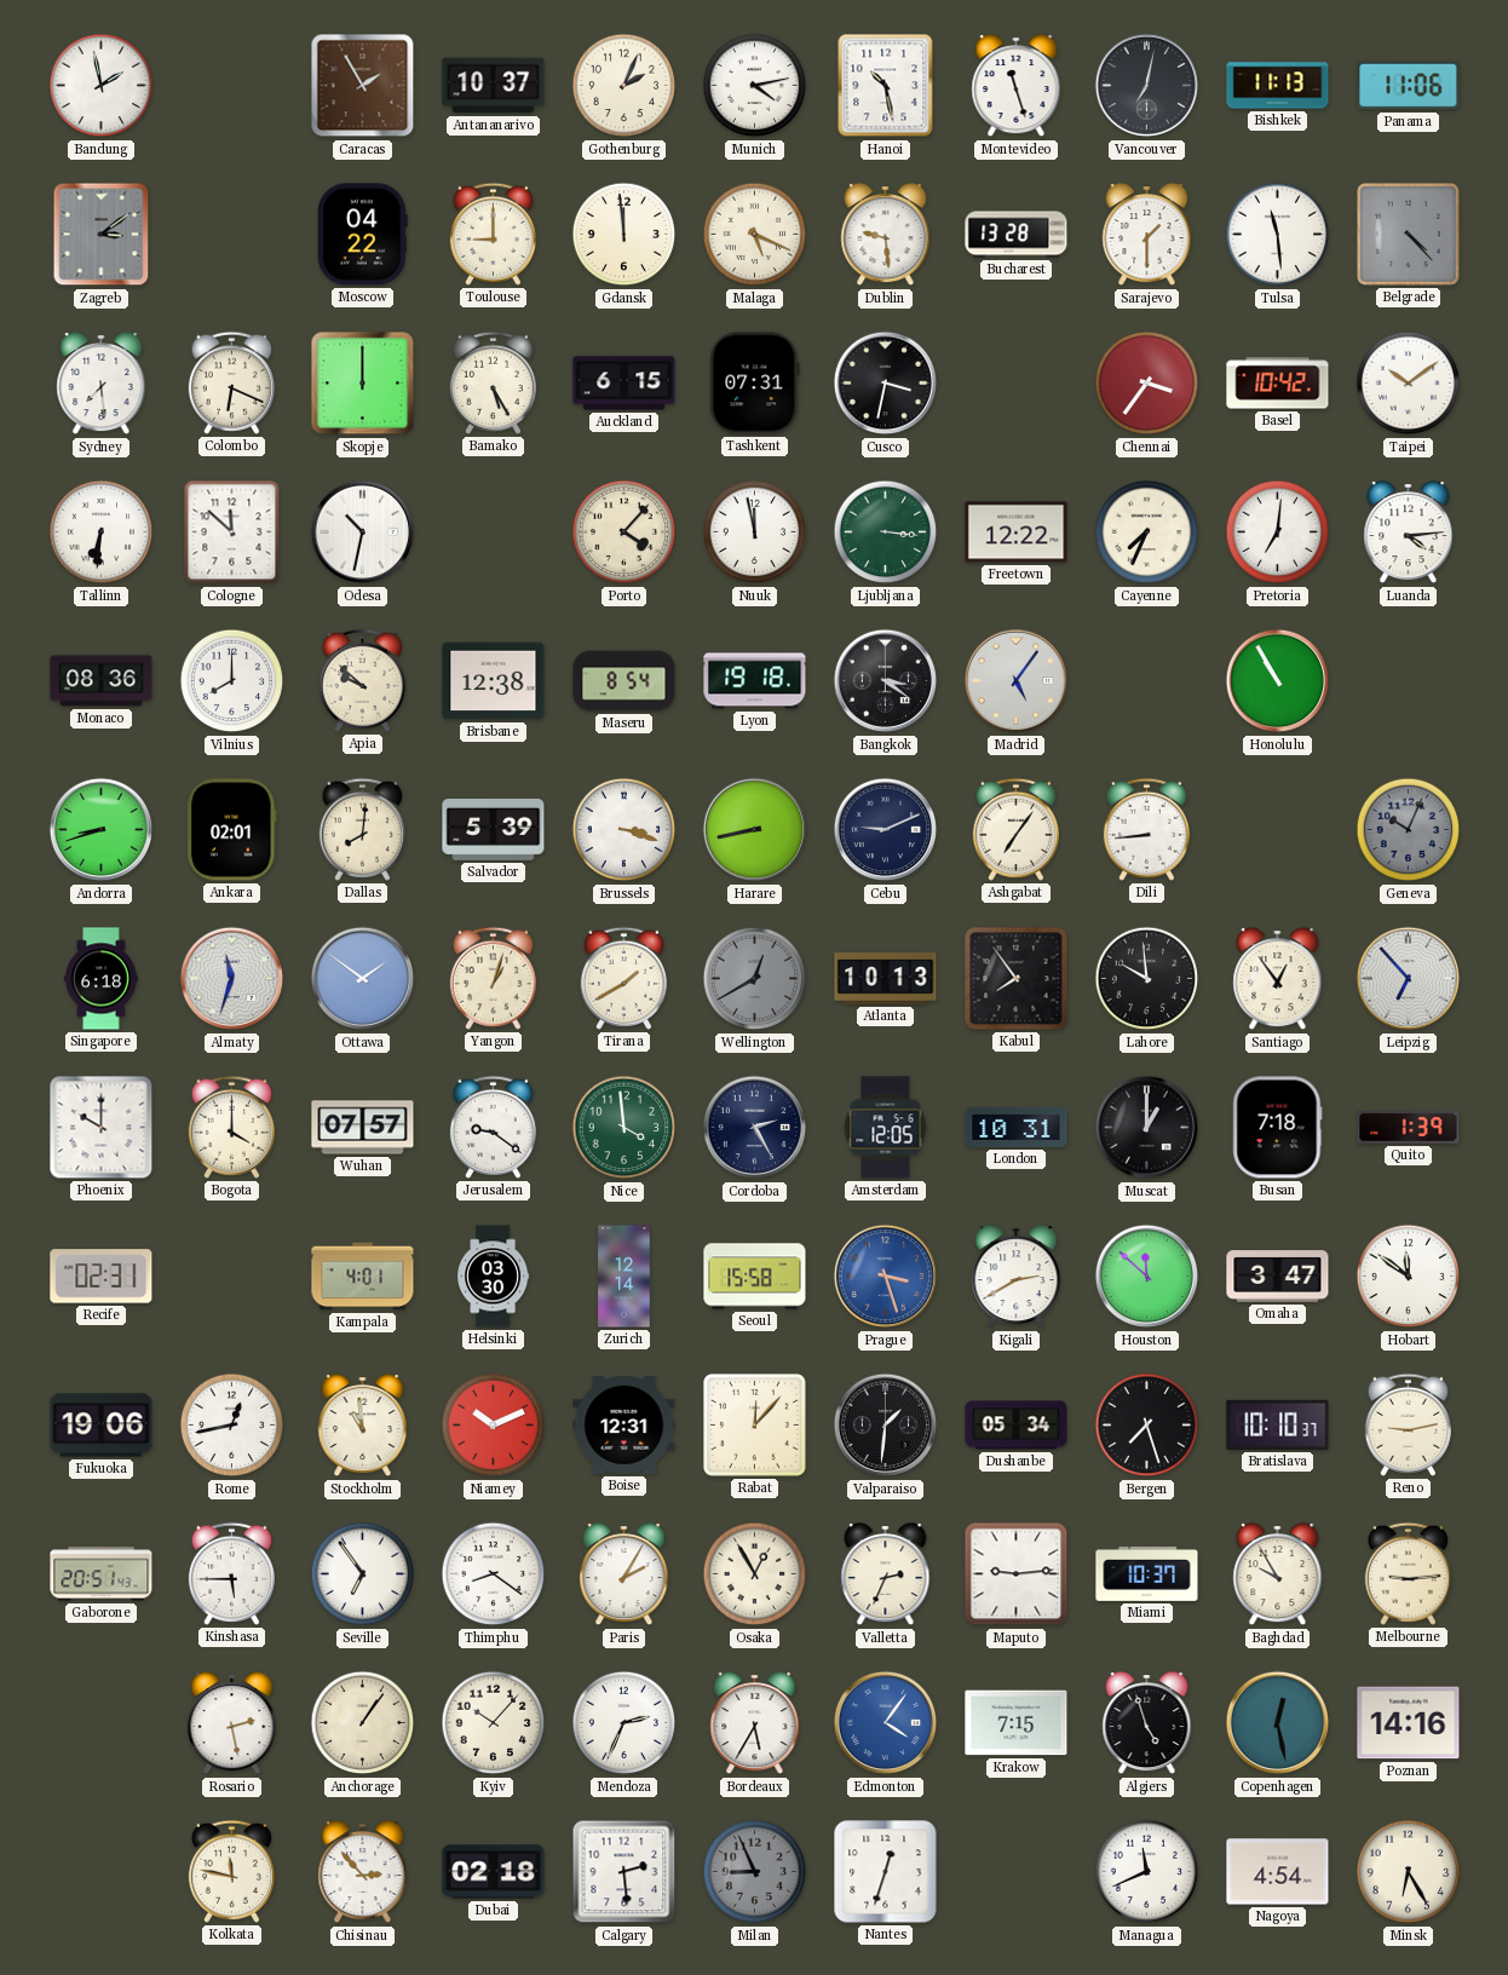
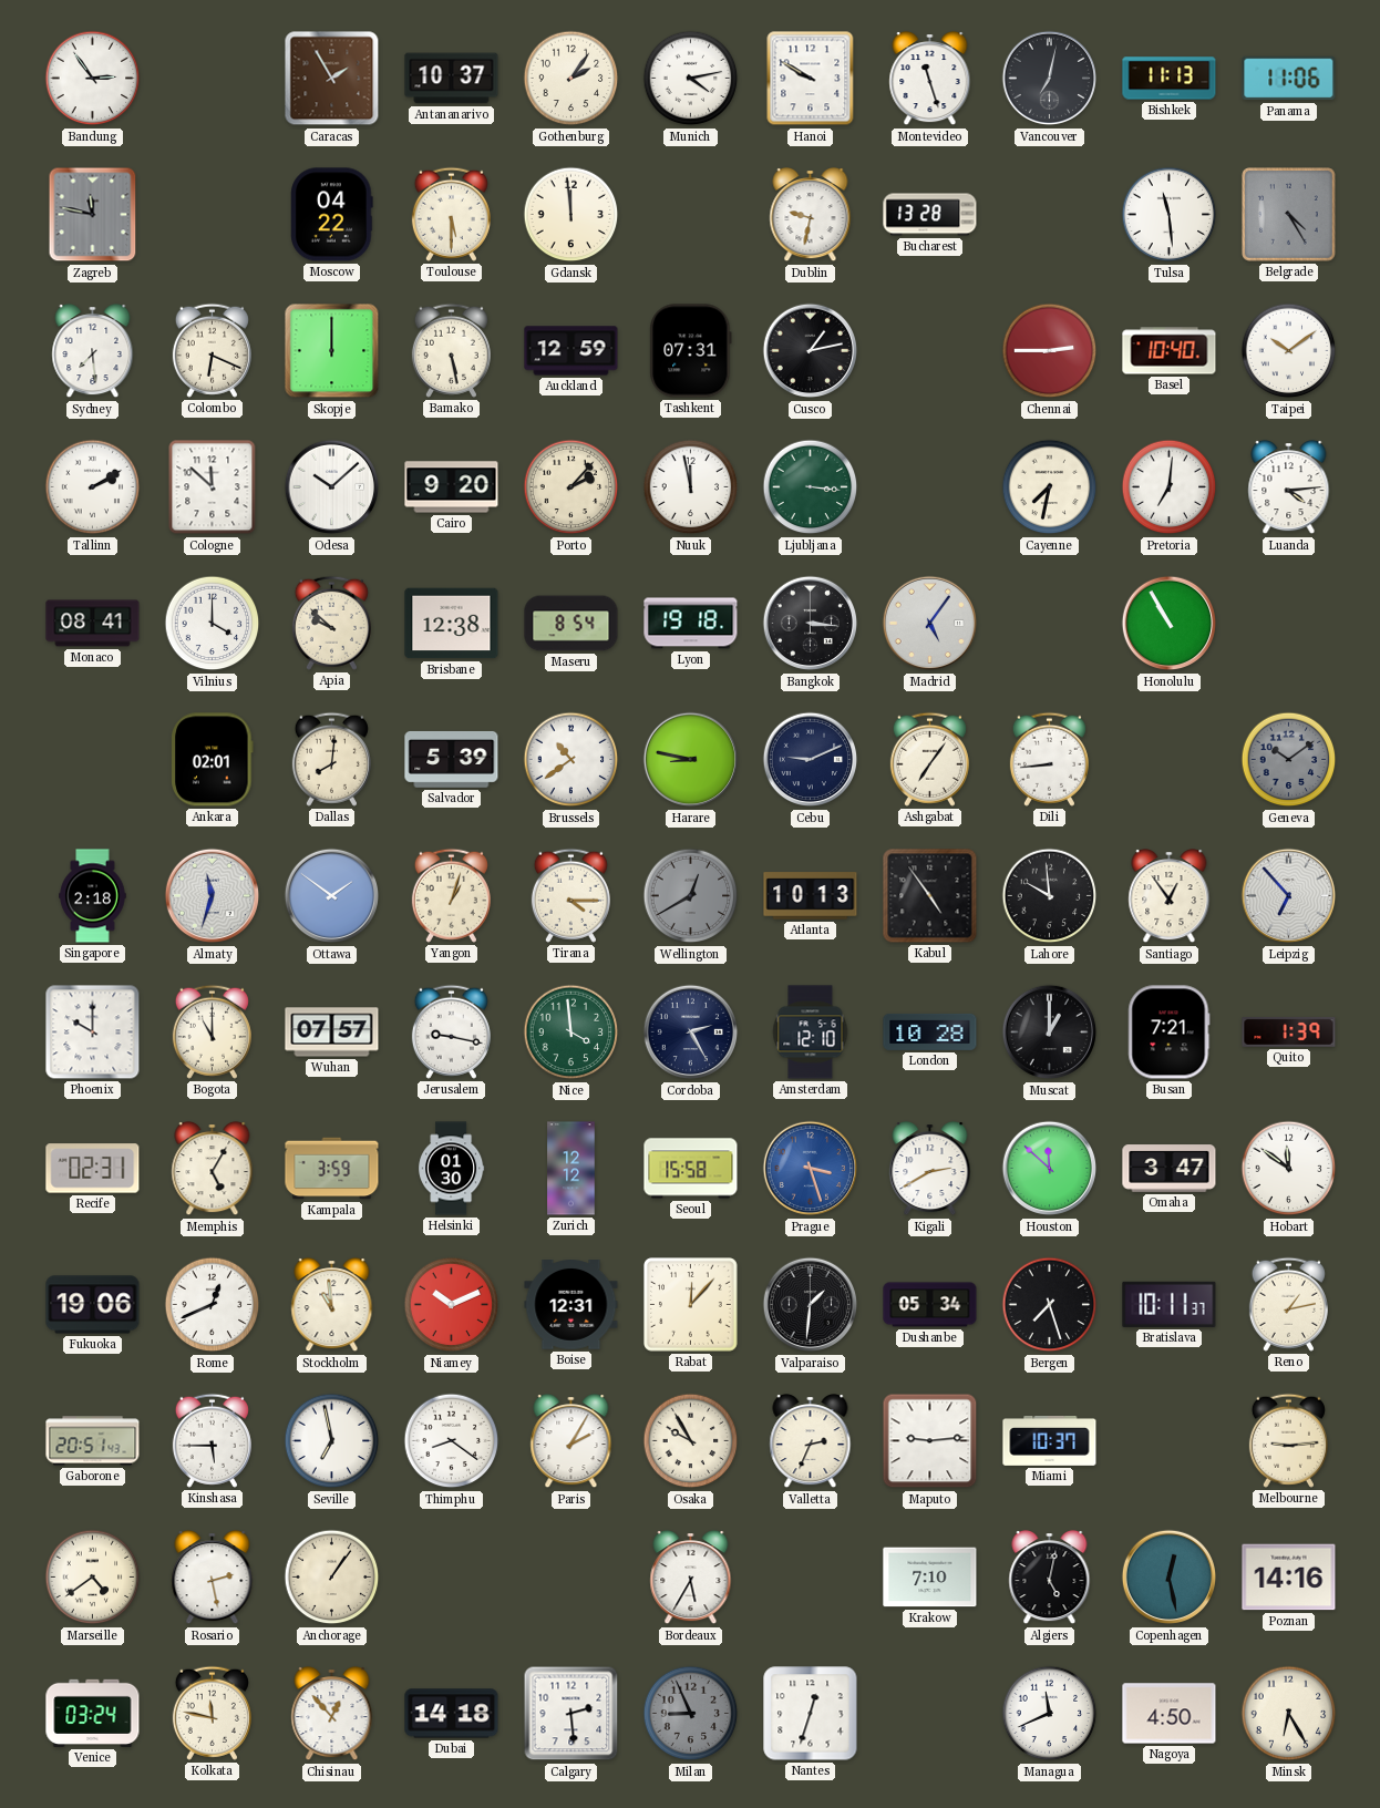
Bandung: 1:58 -> 2:54 (93, 79)
Gothenburg: 2:04 -> 2:06 (571, 79)
Hanoi: 10:28 -> 9:50 (811, 79)
Zagreb: 3:09 -> 11:47 (93, 215)
Toulouse: 9:00 -> 5:30 (451, 214)
Malaga: 5:19 -> none (755, 235)
Dublin: 9:29 -> 9:32 (811, 216)
Sarajevo: 1:30 -> none (1147, 236)
Belgrade: 4:23 -> 4:25 (1289, 215)
Bamako: 5:25 -> 5:28 (451, 350)
Auckland: 6:15 -> 12:59 (571, 351)
Cusco: 3:32 -> 1:13 (811, 351)
Chennai: 3:36 -> 2:45 (1050, 351)
Basel: 10:42 -> 10:40 (1170, 351)
Tallinn: 6:31 -> 2:10 (93, 487)
Odesa: 10:32 -> 10:08 (332, 487)
Cairo: none -> 9:20 (452, 487)
Porto: 4:07 -> 2:07 (571, 487)
Freetown: 12:22 -> none (1017, 532)
Cayenne: 7:34 -> 7:32 (1050, 487)
Monaco: 08:36 -> 08:41 (93, 624)
Vilnius: 8:00 -> 4:00 (213, 624)
Bangkok: 3:21 -> 3:16 (811, 624)
Andorra: 8:42 -> none (102, 830)
Brussels: 3:18 -> 10:39 (571, 760)
Harare: 8:43 -> 8:47 (691, 760)
Geneva: 10:04 -> 10:09 (1289, 760)
Singapore: 6:18 -> 2:18 (93, 896)
Tirana: 1:40 -> 4:15 (570, 895)
Kabul: 7:54 -> 4:54 (930, 896)
Bogota: 4:00 -> 11:00 (212, 1031)
Jerusalem: 9:21 -> 9:17 (451, 1031)
Amsterdam: 12:05 -> 12:10 (811, 1033)
London: 10:31 -> 10:28 (930, 1031)
Busan: 7:18 -> 7:21 (1170, 1033)
Memphis: none -> 5:05 (213, 1170)
Kampala: 4:01 -> 3:59 (332, 1169)
Helsinki: 03:30 -> 01:30 (452, 1169)
Zurich: 12:14 -> 12:12 (571, 1169)
Rome: 12:43 -> 12:41 (213, 1305)
Bratislava: 10:10 -> 10:11 (1170, 1304)
Reno: 9:13 -> 1:13 (1288, 1304)
Seville: 6:54 -> 6:58 (332, 1441)
Osaka: 12:55 -> 9:55 (691, 1441)
Baghdad: 9:55 -> none (1278, 1576)
Marseille: none -> 4:39 (93, 1578)
Kyiv: 10:07 -> none (494, 1723)
Mendoza: 2:34 -> none (625, 1723)
Edmonton: 4:06 -> none (886, 1723)
Krakow: 7:15 -> 7:10 (930, 1578)
Algiers: 4:57 -> 5:02 (1050, 1579)
Venice: none -> 03:24 (93, 1713)
Chisinau: 2:53 -> 12:53 (332, 1715)
Dubai: 02:18 -> 14:18 (452, 1714)
Nagoya: 4:54 -> 4:50 (1170, 1714)
